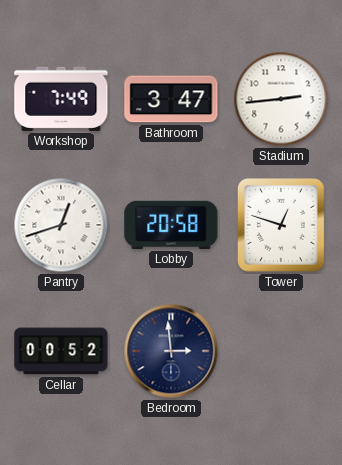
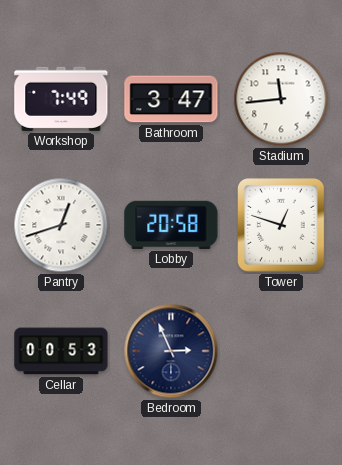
Stadium: 2:44 -> 11:44 (281, 99)
Cellar: 00:52 -> 00:53 (61, 351)
Bedroom: 2:59 -> 2:56 (171, 351)
